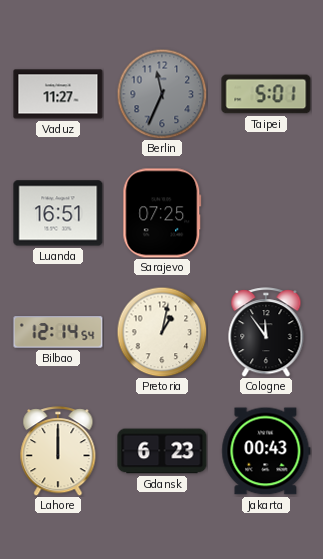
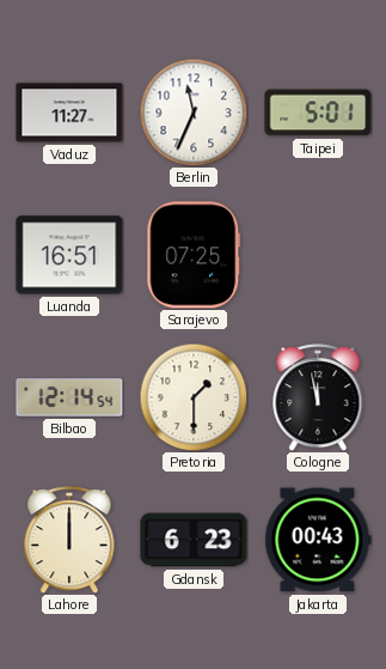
Berlin dial: grey -> white (194, 112)
Pretoria: 1:02 -> 1:30 (194, 397)
Cologne: 11:54 -> 11:58 (318, 397)
